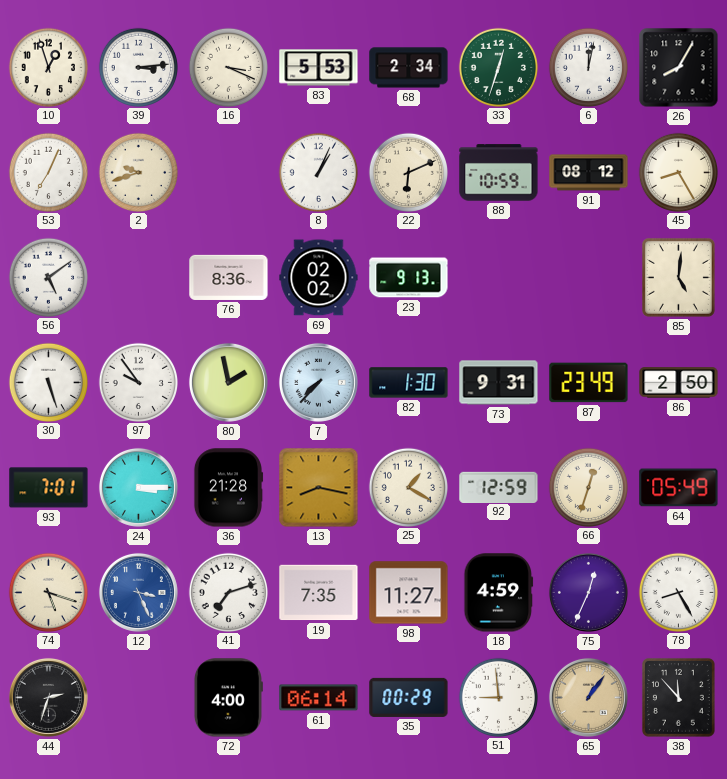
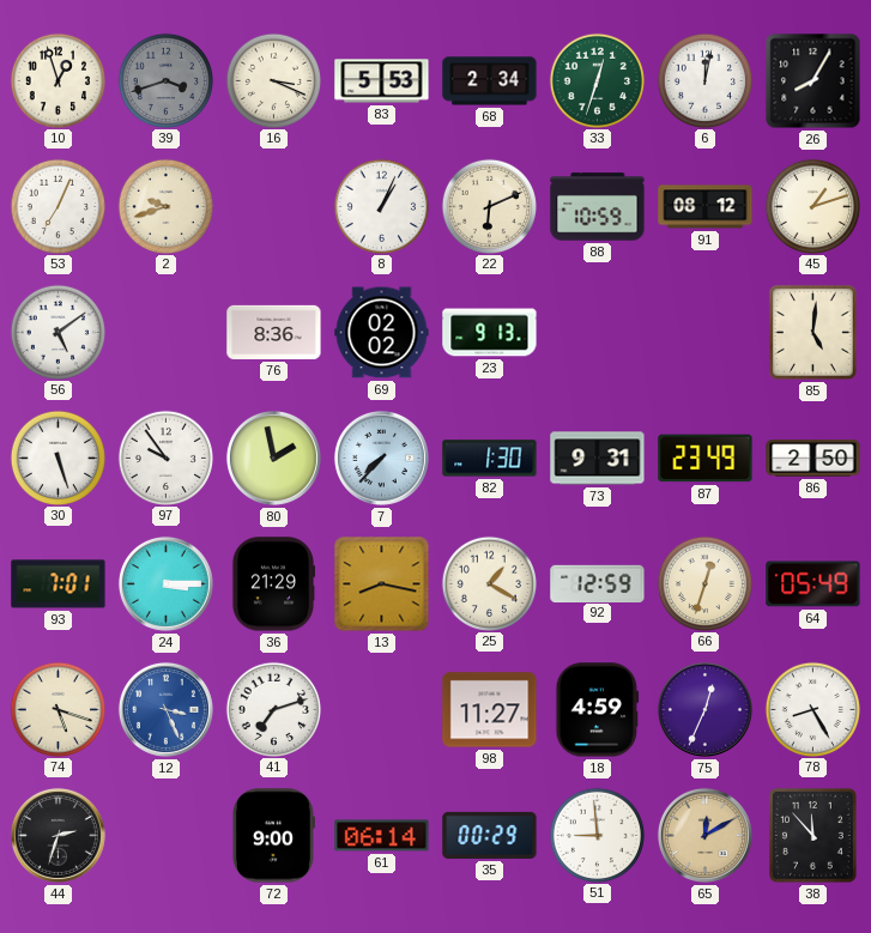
39: 3:14 -> 3:42 (165, 80)
39 dial: white -> grey (165, 80)
45: 8:25 -> 1:12 (812, 206)
36: 21:28 -> 21:29 (273, 584)
19: 7:35 -> none (319, 593)
72: 4:00 -> 9:00 (273, 836)
65: 1:06 -> 12:10 (704, 835)
